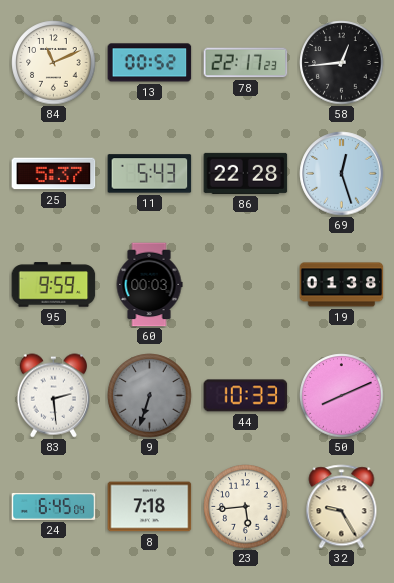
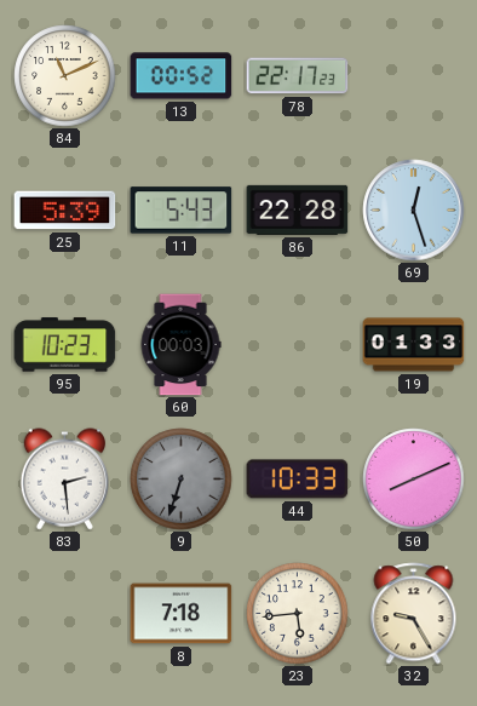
58: 12:44 -> none (342, 63)
25: 5:37 -> 5:39 (65, 211)
95: 9:59 -> 10:23 (65, 345)
19: 01:38 -> 01:33 (414, 345)
24: 6:45 -> none (54, 506)
